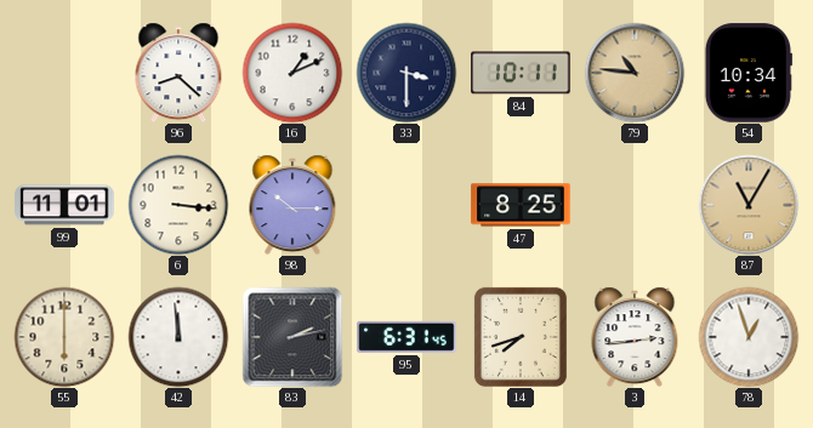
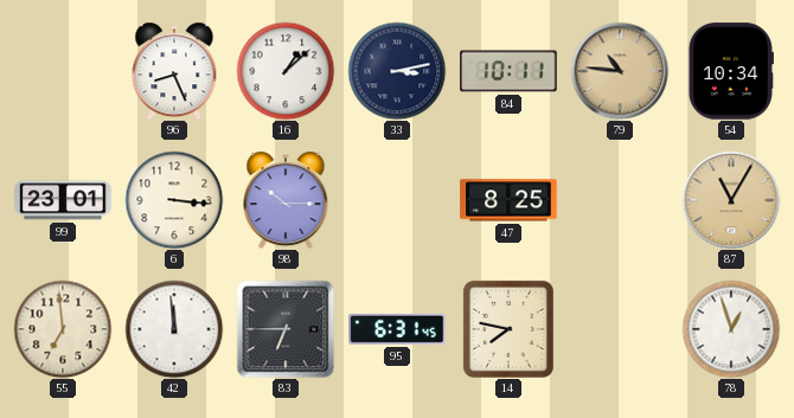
96: 8:22 -> 8:26 (174, 71)
16: 1:11 -> 1:08 (286, 71)
33: 3:30 -> 3:13 (397, 71)
99: 11:01 -> 23:01 (63, 200)
55: 6:00 -> 6:59 (63, 329)
83: 2:13 -> 6:45 (286, 329)
14: 7:42 -> 7:47 (508, 329)
3: 2:44 -> none (635, 337)
